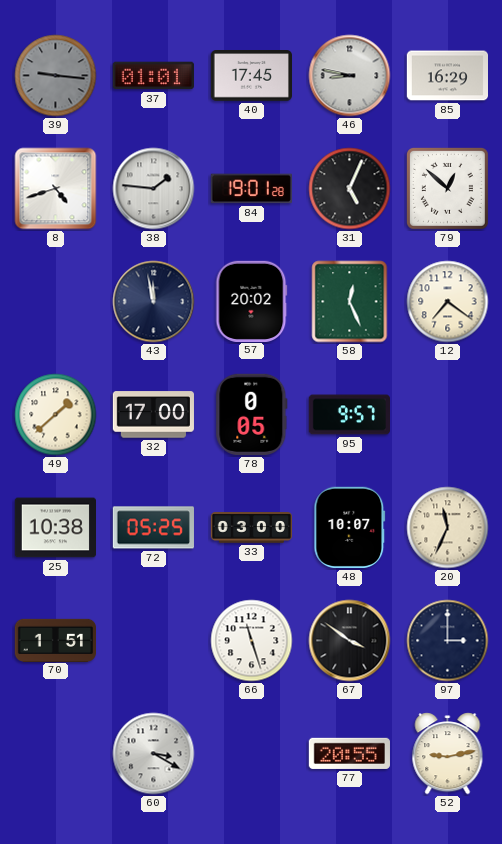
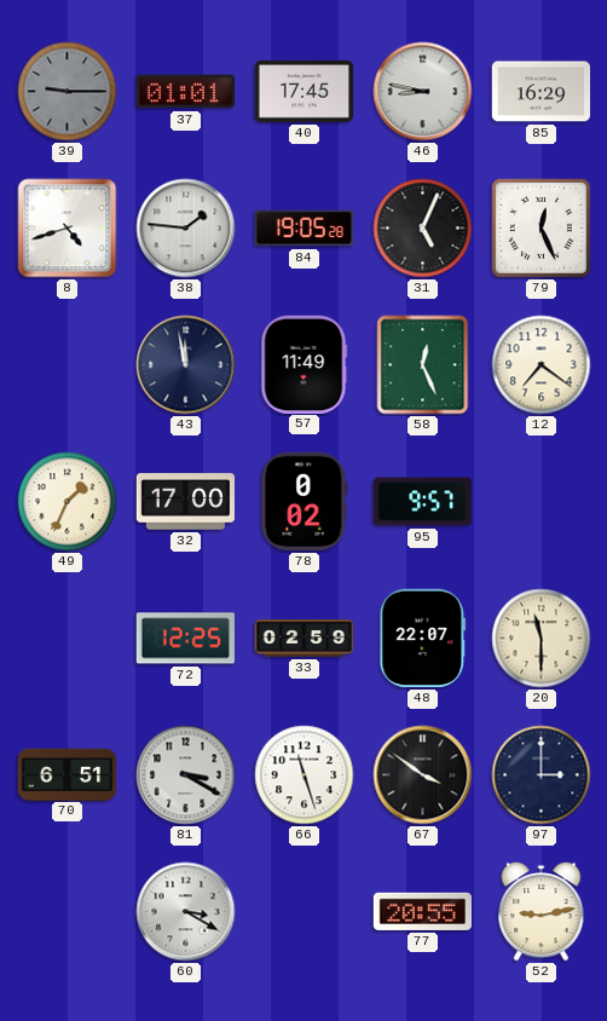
39: 9:16 -> 9:15 (68, 92)
84: 19:01 -> 19:05 (303, 229)
79: 12:52 -> 12:26 (540, 227)
57: 20:02 -> 11:49 (305, 364)
49: 1:38 -> 1:34 (68, 502)
78: 0:05 -> 0:02 (305, 501)
25: 10:38 -> none (55, 528)
72: 05:25 -> 12:25 (185, 639)
33: 03:00 -> 02:59 (303, 639)
48: 10:07 -> 22:07 (423, 638)
20: 11:34 -> 11:30 (542, 639)
70: 1:51 -> 6:51 (67, 774)
81: none -> 3:20 (186, 775)
